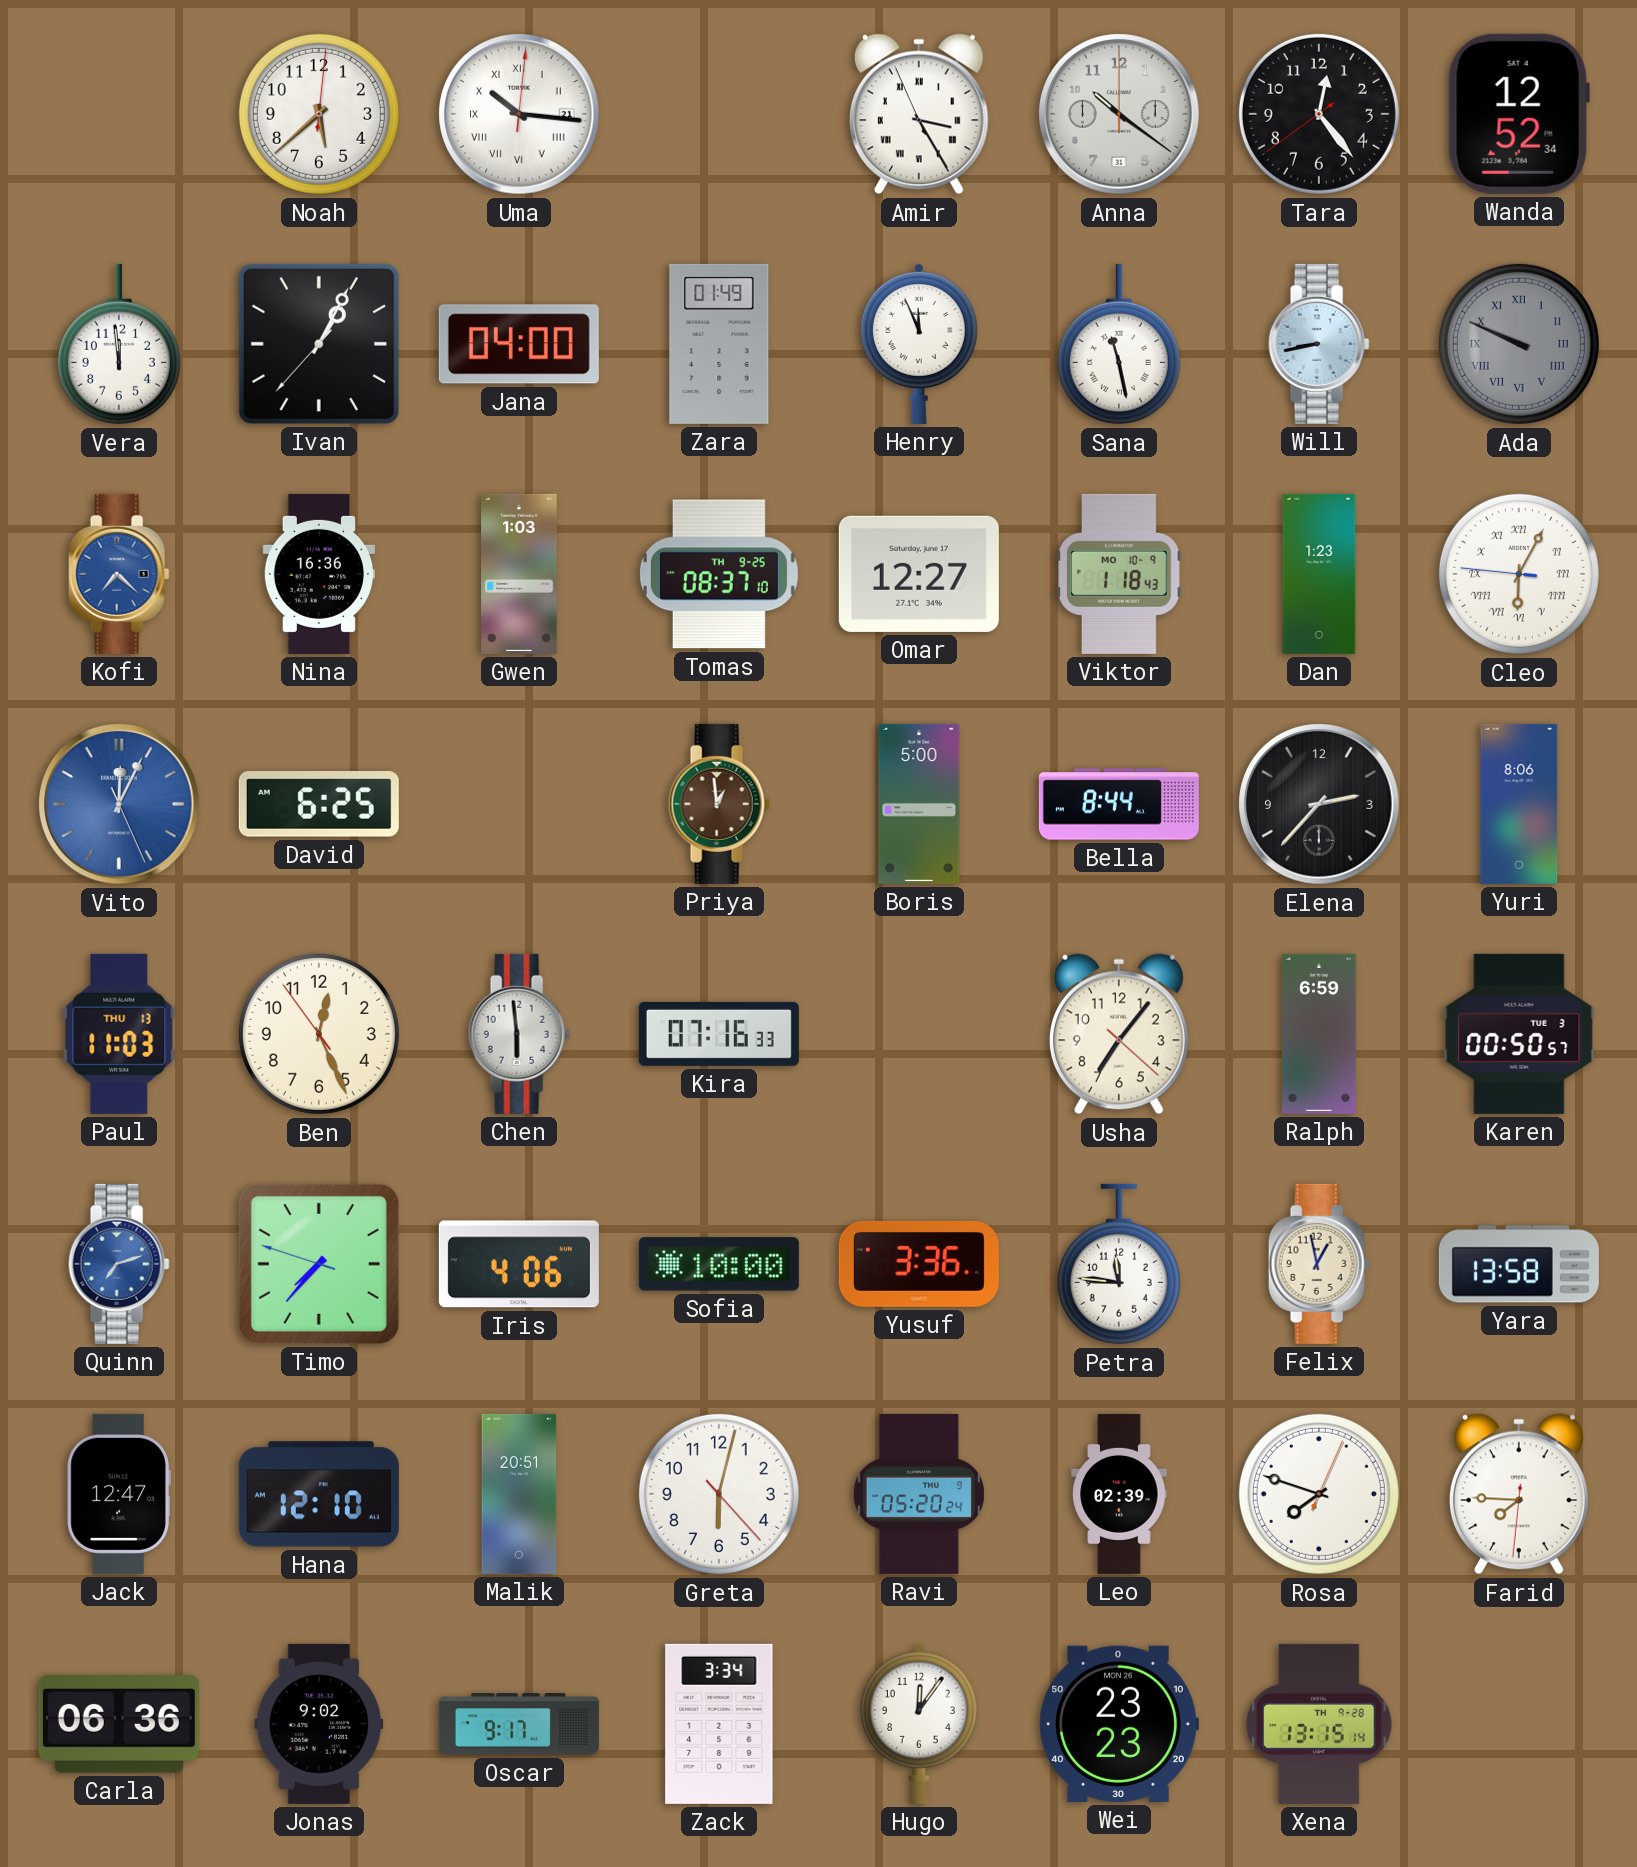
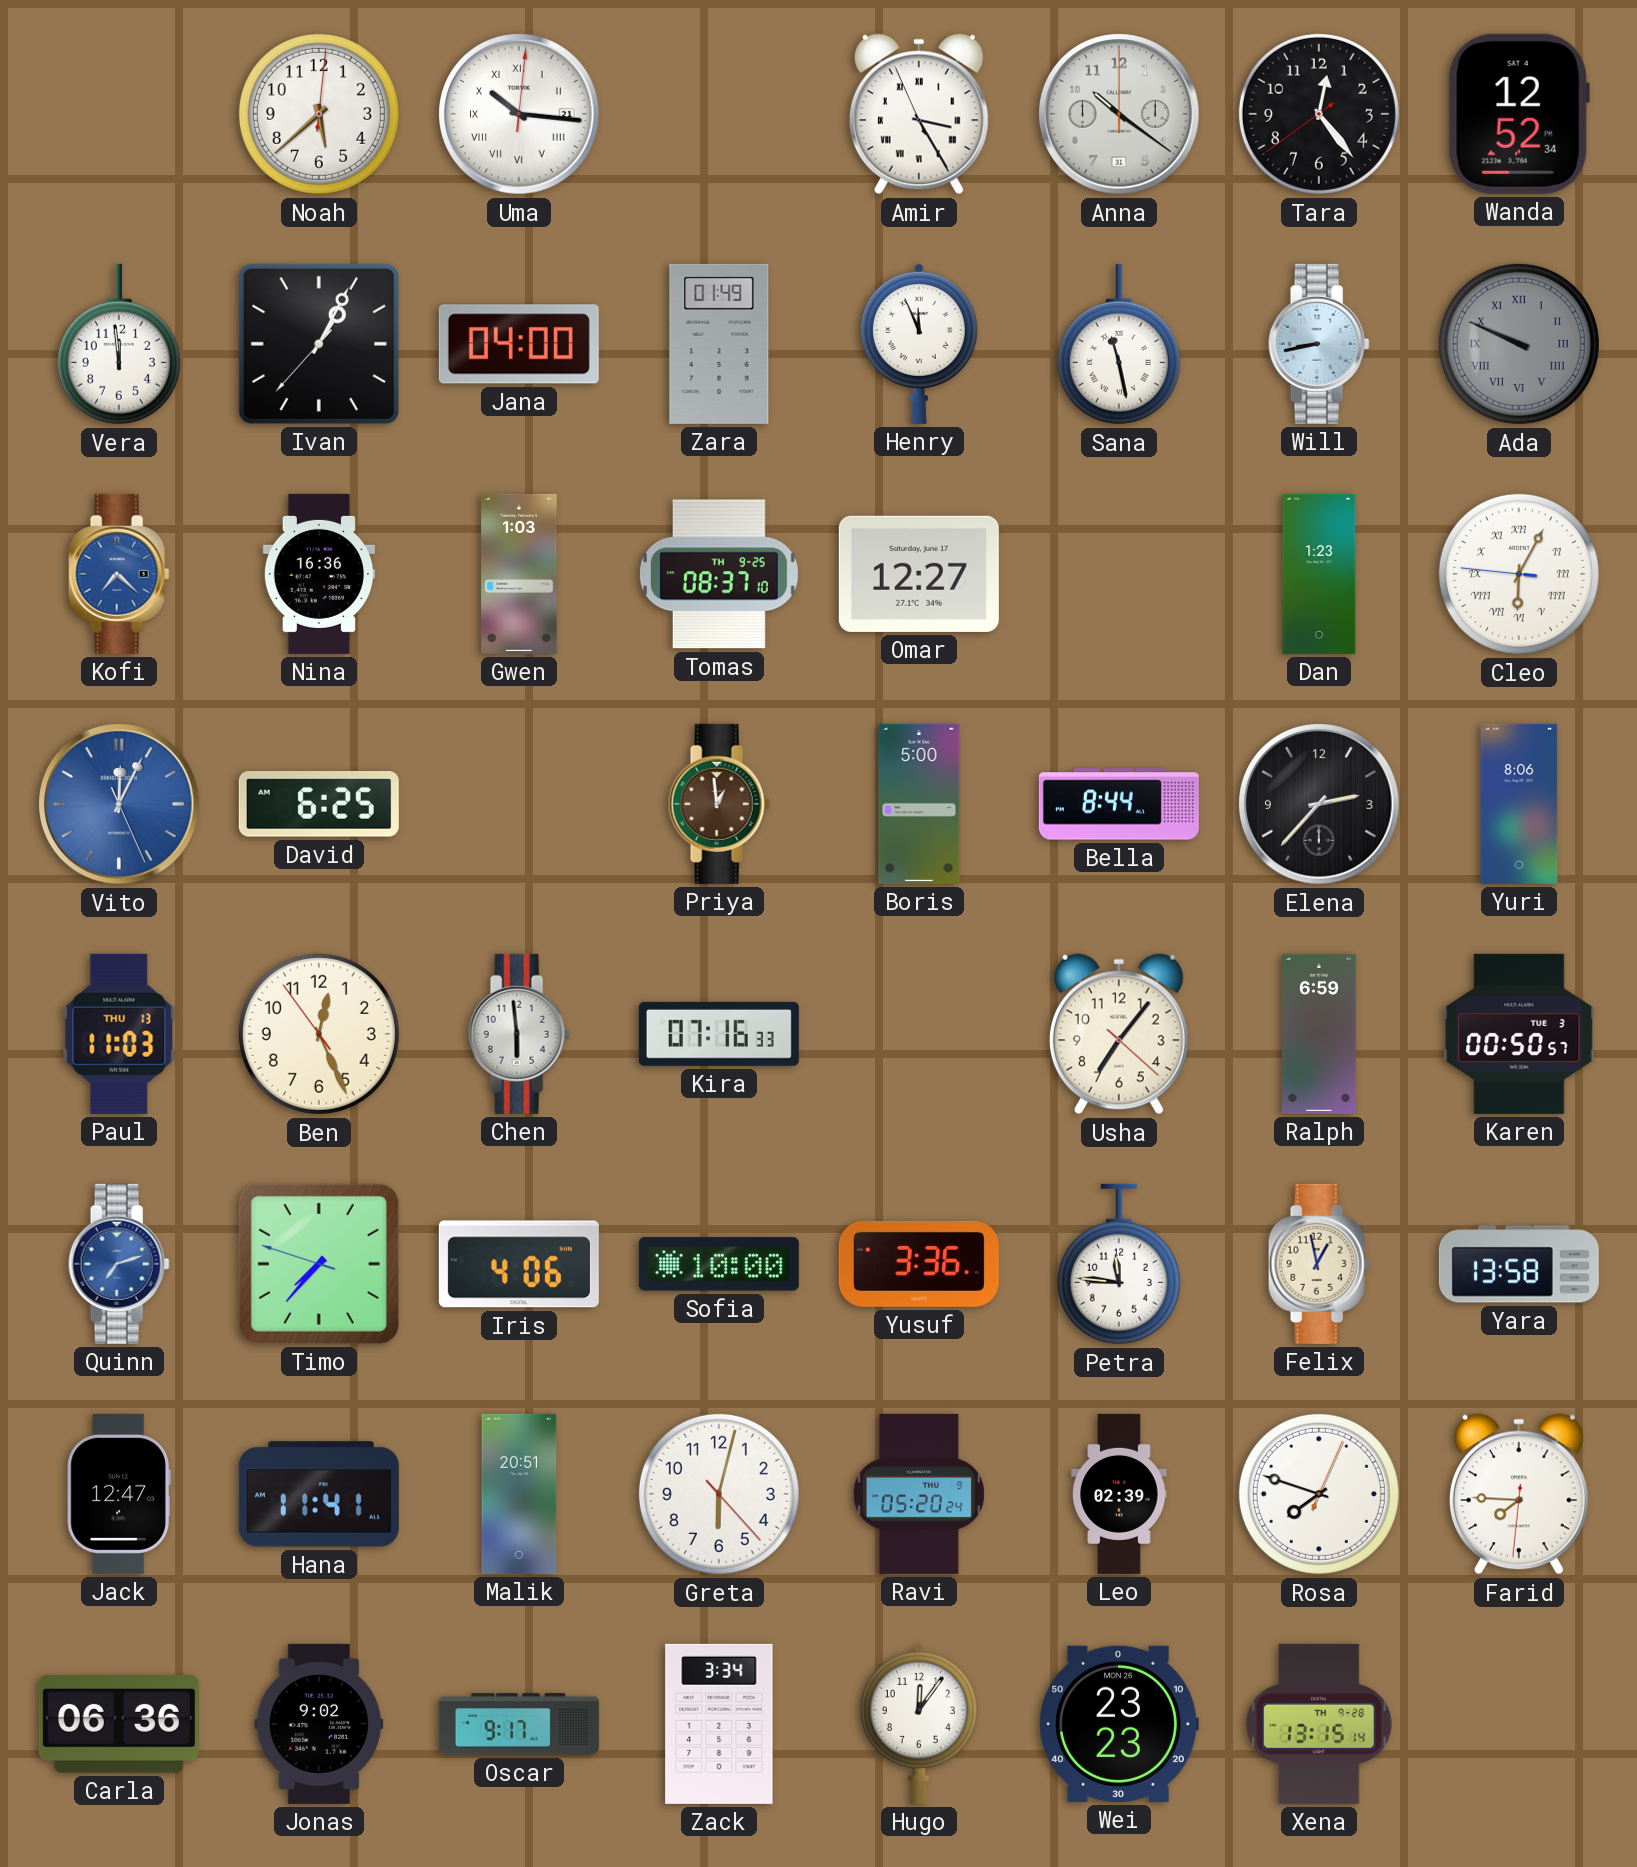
Viktor: 1:18 -> none (1119, 574)
Hana: 12:10 -> 11:41 (319, 1494)
